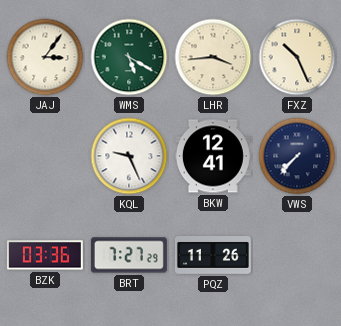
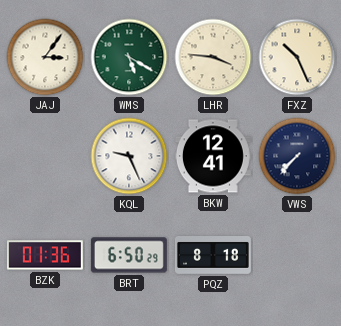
LHR: 3:44 -> 3:46 (213, 57)
BZK: 03:36 -> 01:36 (45, 255)
BRT: 7:27 -> 6:50 (129, 255)
PQZ: 11:26 -> 8:18 (213, 256)
